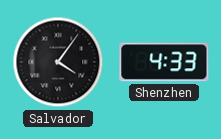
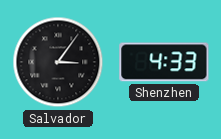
Salvador: 4:06 -> 3:06 (58, 62)
